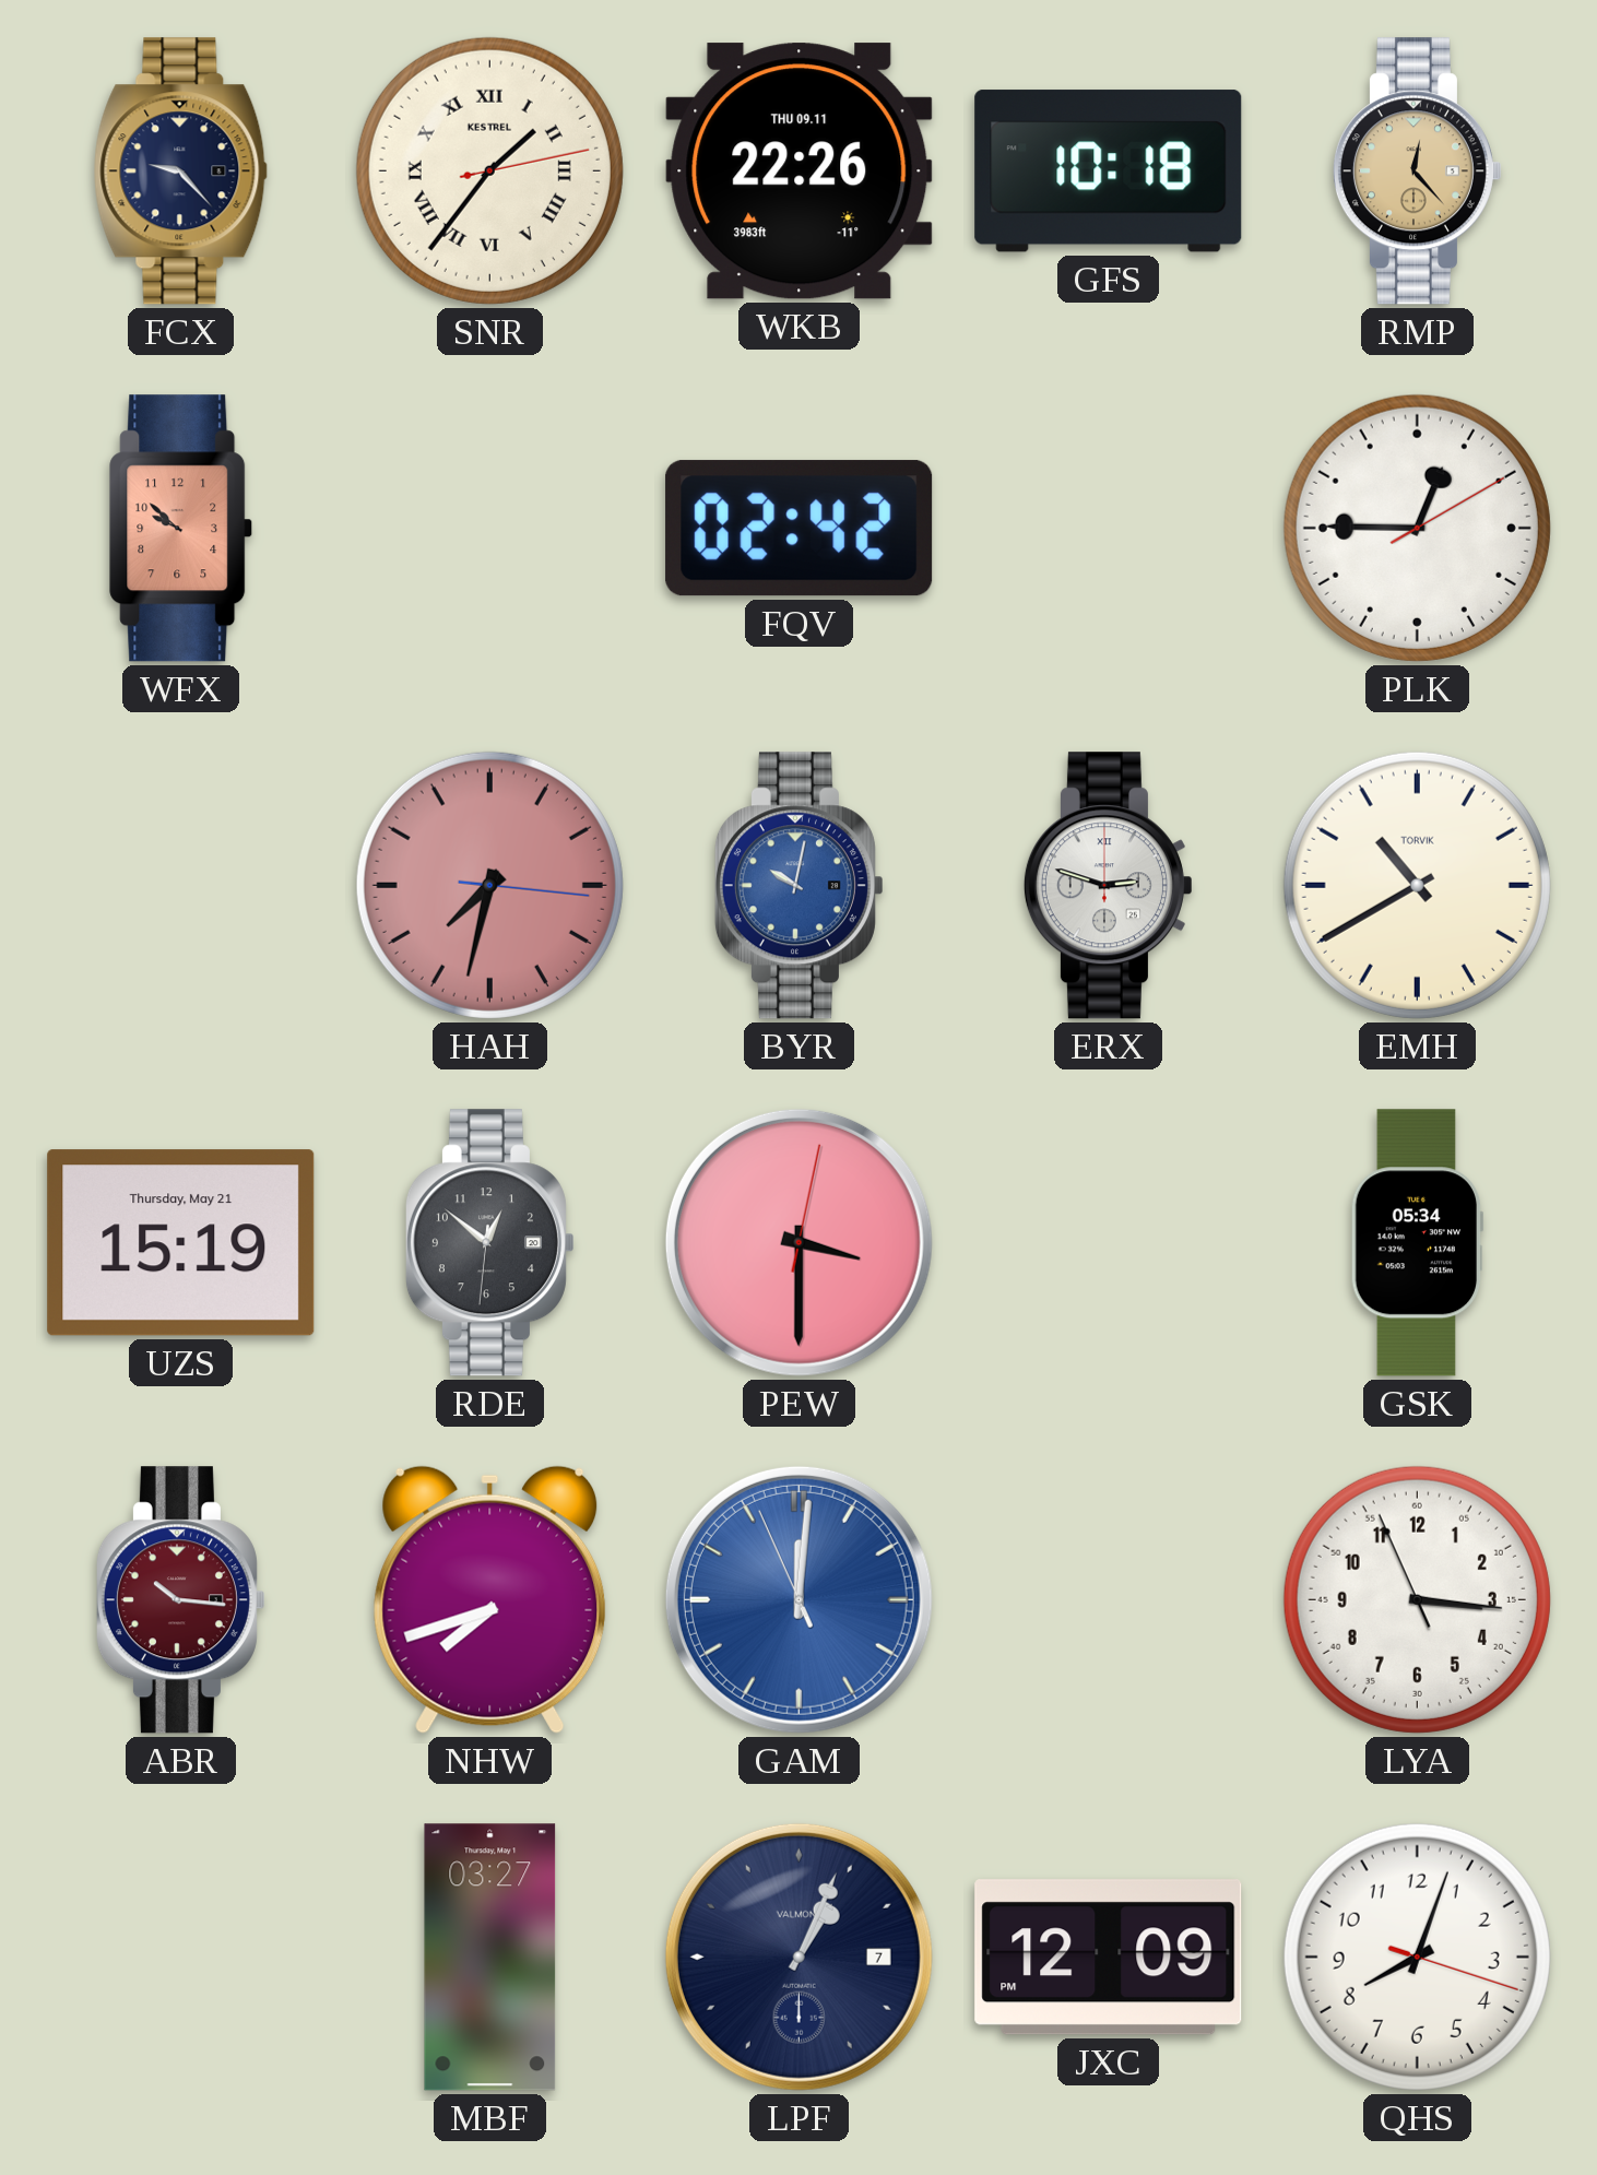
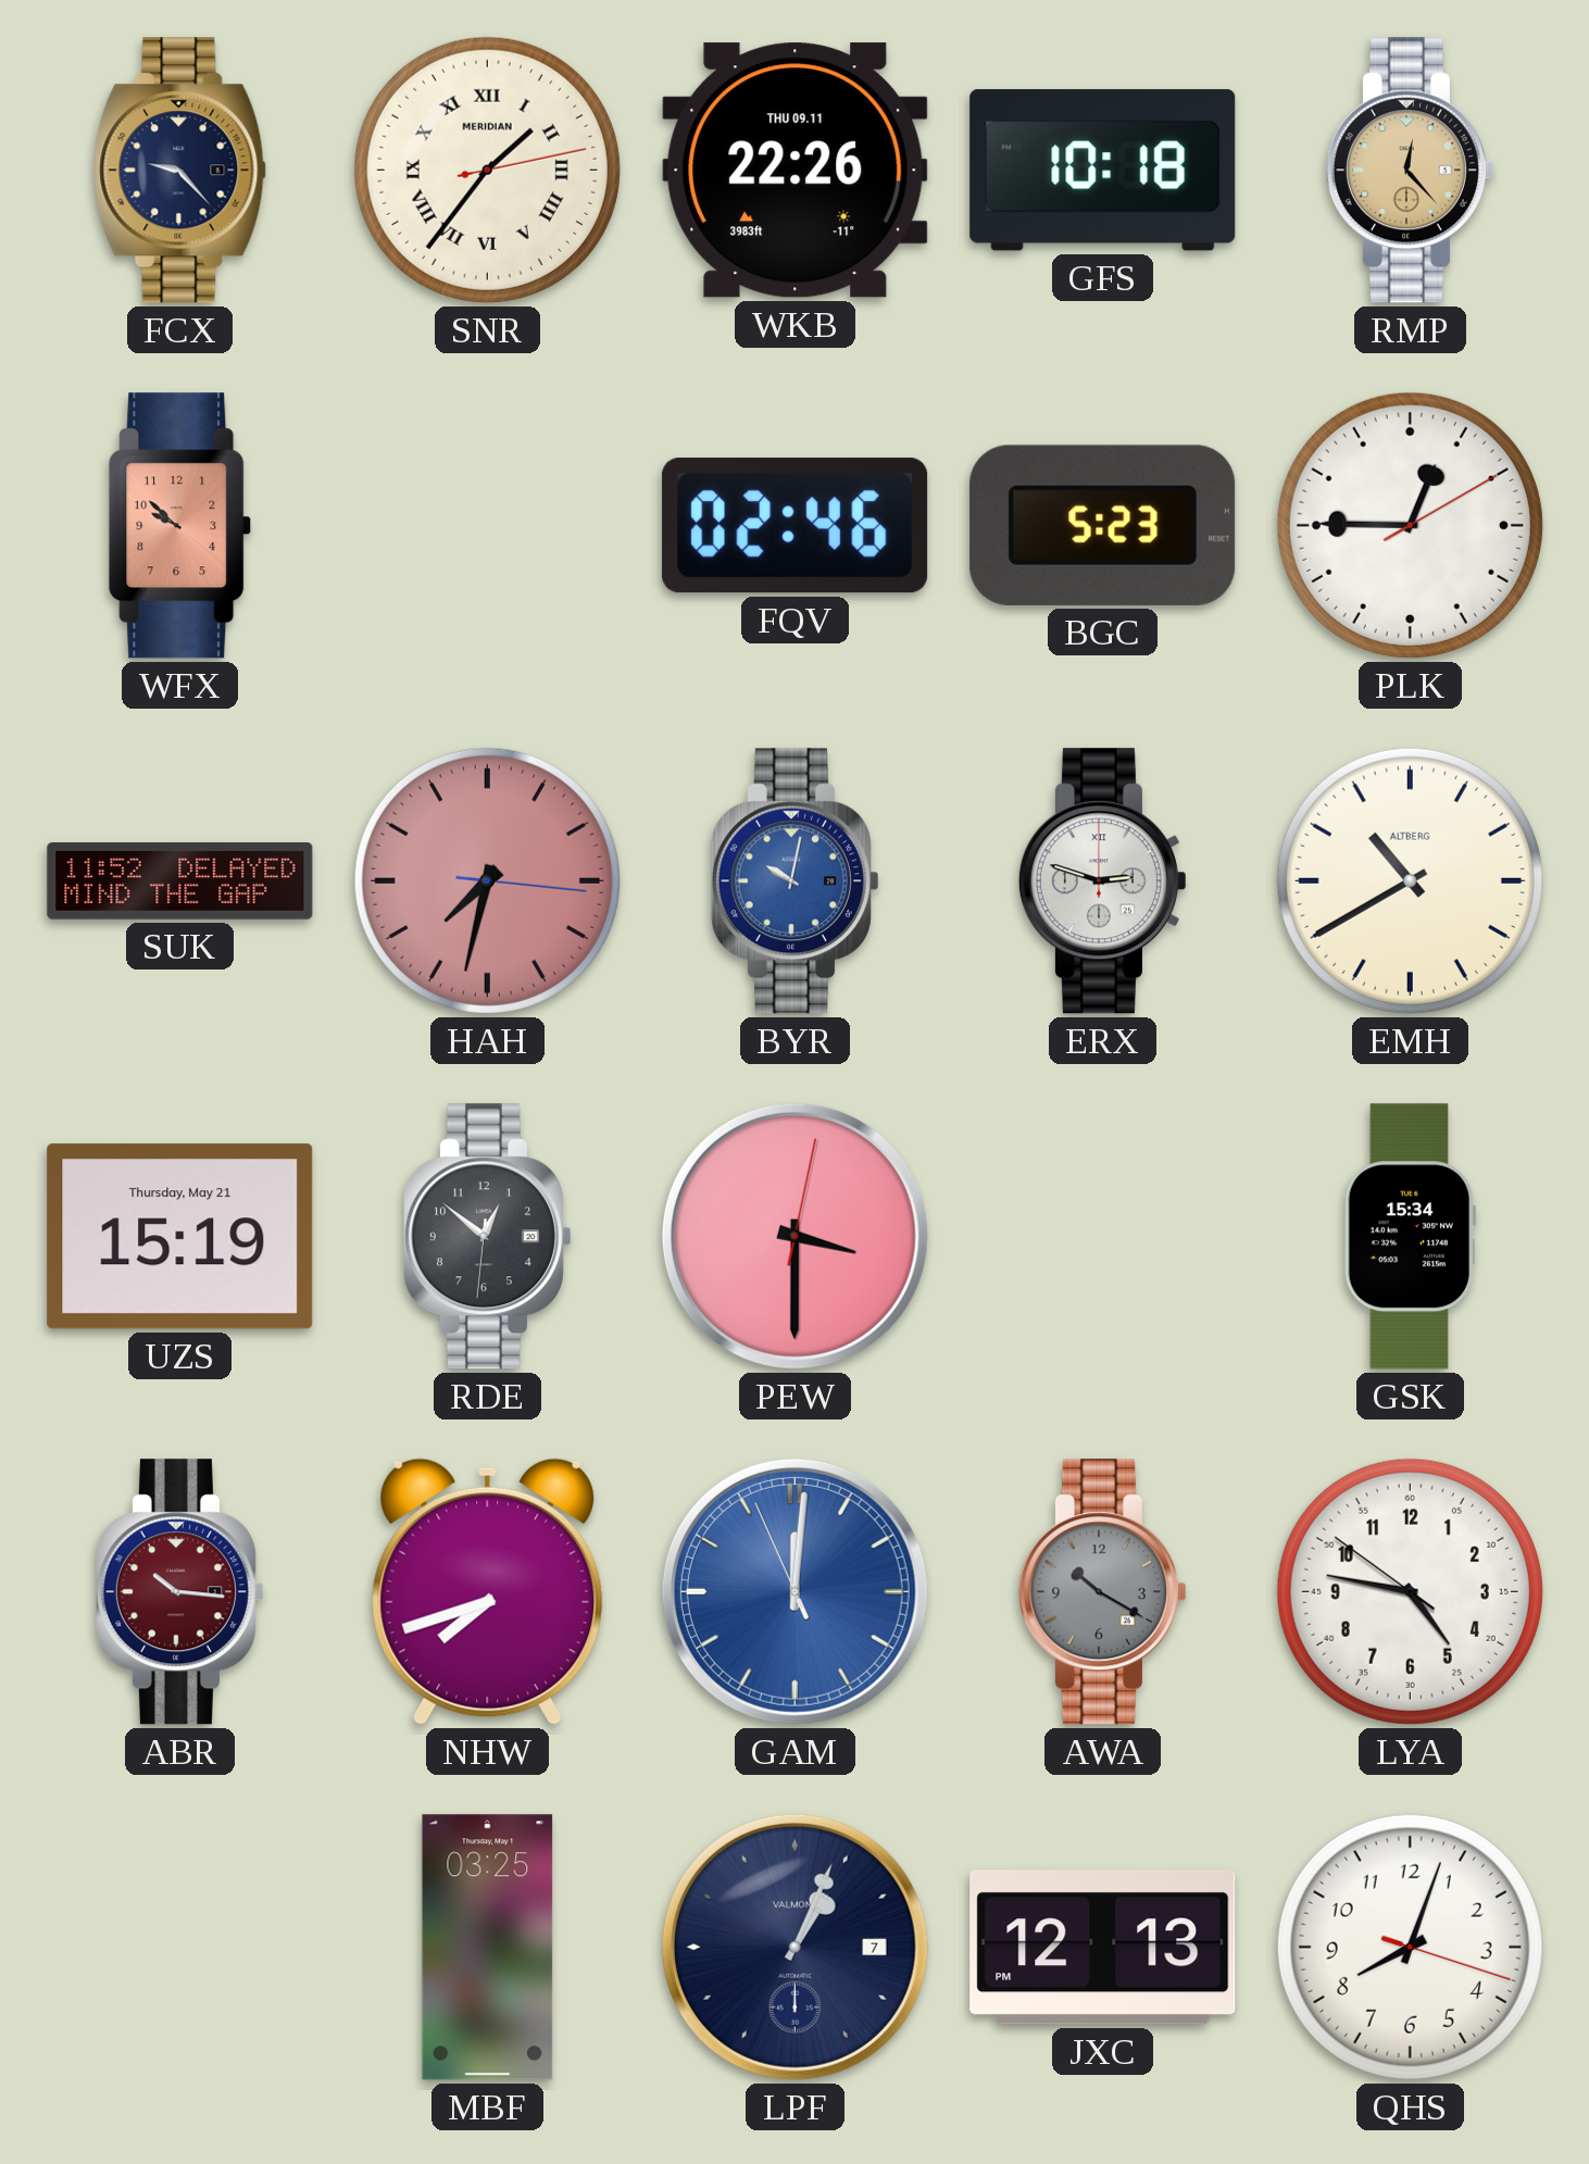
SNR brand: KESTREL -> MERIDIAN (487, 170)
FQV: 02:42 -> 02:46 (796, 526)
BGC: none -> 5:23 (1103, 525)
SUK: none -> 11:52 (180, 881)
EMH brand: TORVIK -> ALTBERG (1410, 880)
GSK: 05:34 -> 15:34 (1410, 1237)
AWA: none -> 10:20 (1102, 1592)
LYA: 3:15 -> 4:46 (1410, 1591)
MBF: 03:27 -> 03:25 (488, 1948)
JXC: 12:09 -> 12:13 (1103, 1948)
